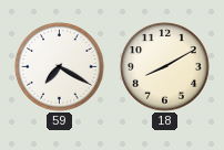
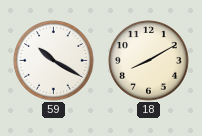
59: 7:20 -> 10:20 (54, 61)
